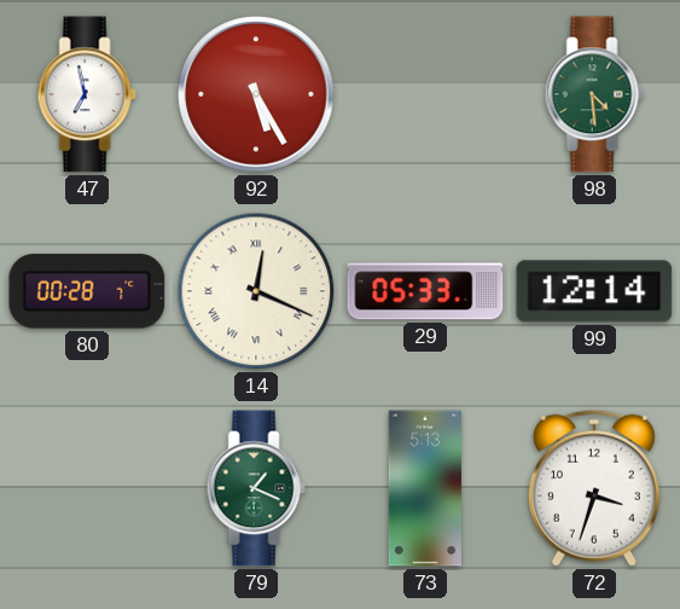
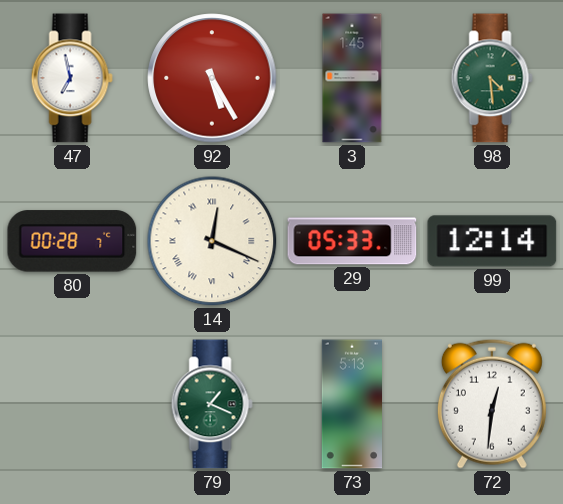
3: none -> 1:45 (352, 78)
72: 3:33 -> 12:31 (492, 404)
